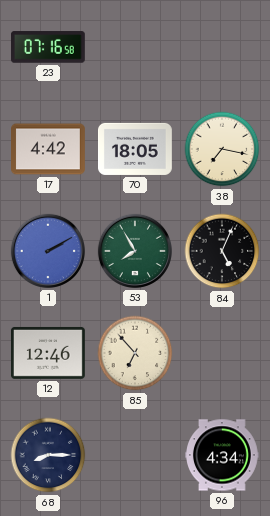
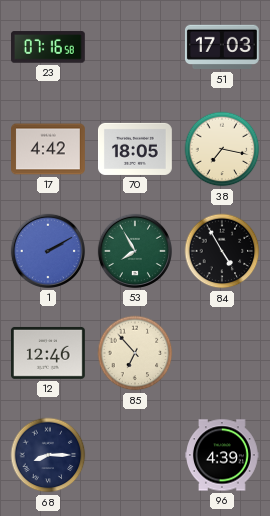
51: none -> 17:03 (222, 47)
84: 5:04 -> 4:55 (222, 251)
96: 4:34 -> 4:39 (223, 455)
